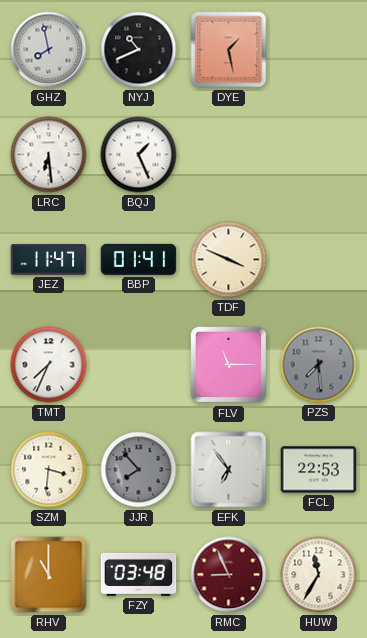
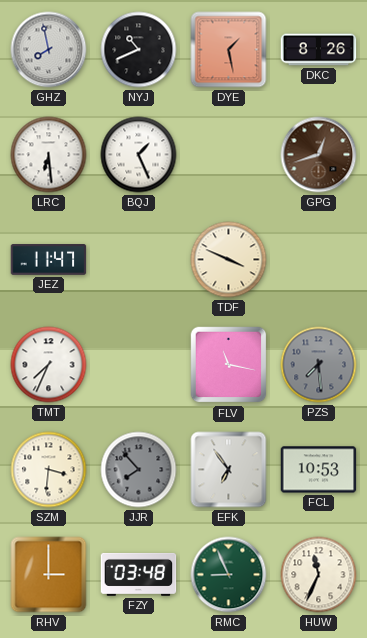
DKC: none -> 8:26 (319, 50)
GPG: none -> 12:42 (319, 155)
BBP: 01:41 -> none (139, 259)
FLV: 11:15 -> 11:17 (229, 365)
FCL: 22:53 -> 10:53 (319, 470)
RHV: 11:00 -> 3:00 (49, 575)
RMC dial: burgundy -> green (229, 575)
HUW: 11:35 -> 11:34 (319, 575)
